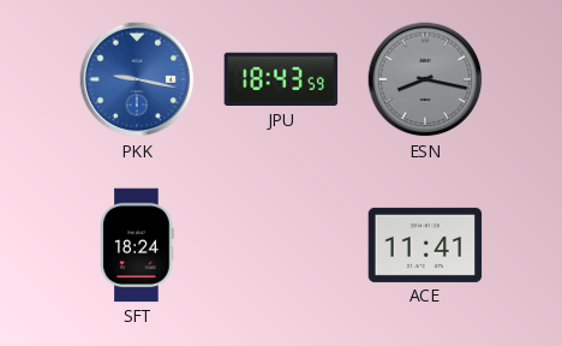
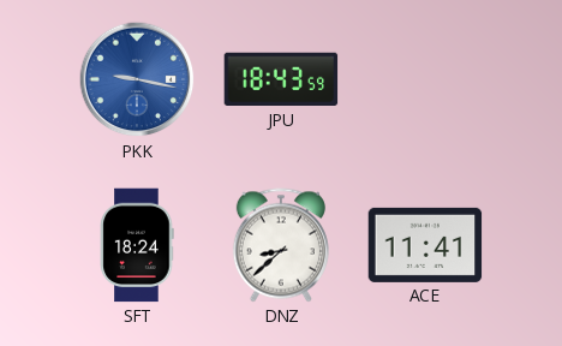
ESN: 8:17 -> none (425, 79)
DNZ: none -> 8:38 (281, 245)
